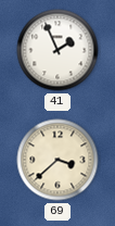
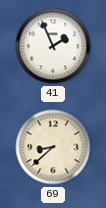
69: 3:38 -> 8:38 (53, 147)
